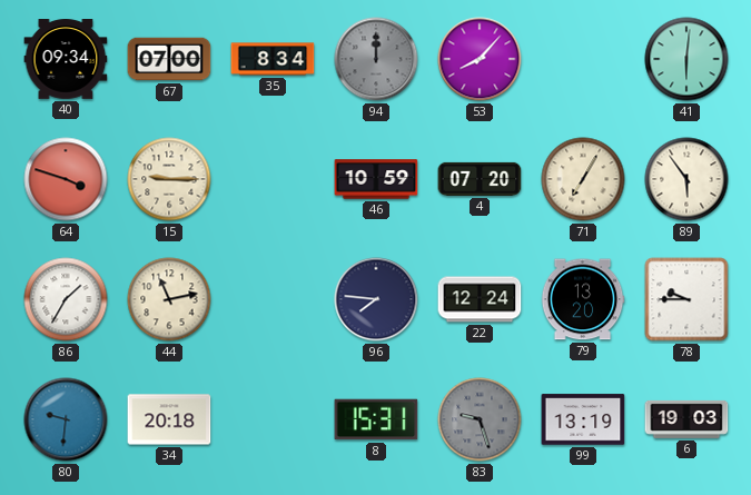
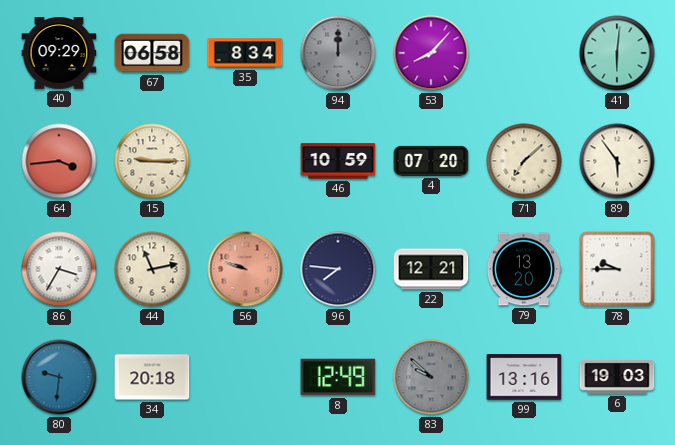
40: 09:34 -> 09:29 (59, 54)
67: 07:00 -> 06:58 (152, 53)
64: 3:48 -> 3:44 (59, 161)
71: 7:05 -> 7:08 (524, 161)
86: 1:35 -> 3:35 (59, 269)
56: none -> 9:48 (245, 269)
22: 12:24 -> 12:21 (431, 269)
8: 15:31 -> 12:49 (338, 377)
83: 9:27 -> 9:52 (431, 377)
99: 13:19 -> 13:16 (524, 377)
